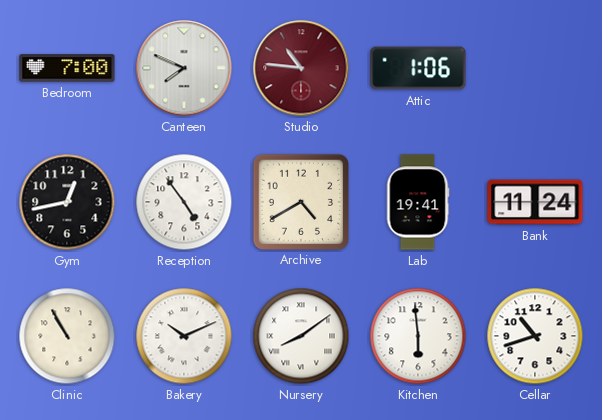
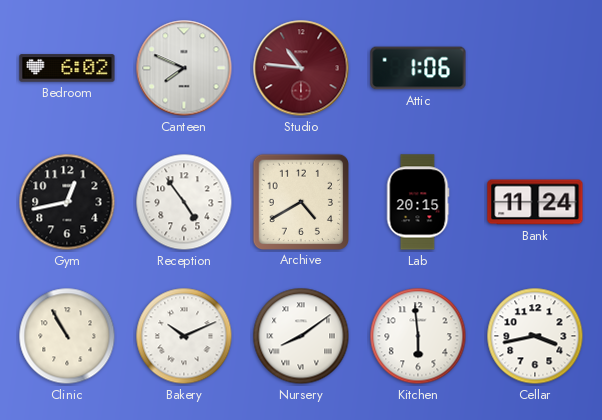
Bedroom: 7:00 -> 6:02 (67, 68)
Lab: 19:41 -> 20:15 (418, 202)
Cellar: 10:42 -> 3:43 (535, 336)
